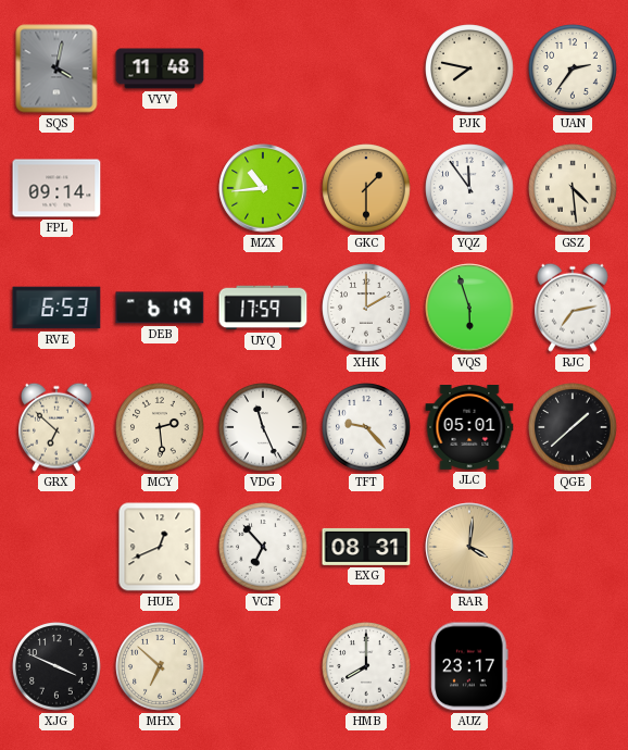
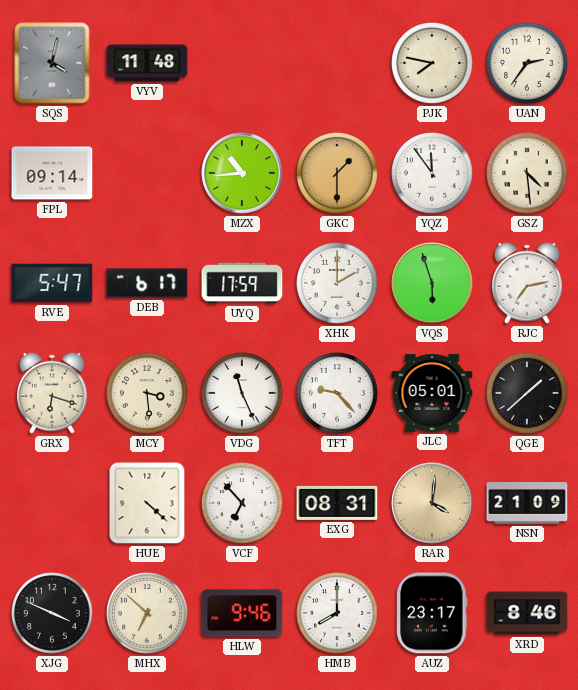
RVE: 6:53 -> 5:47 (52, 283)
DEB: 6:19 -> 6:17 (147, 283)
GRX: 6:52 -> 6:18 (53, 393)
MCY: 2:29 -> 3:29 (147, 393)
HUE: 12:41 -> 4:22 (147, 503)
NSN: none -> 21:09 (527, 504)
HLW: none -> 9:46 (242, 613)
XRD: none -> 8:46 (527, 613)
